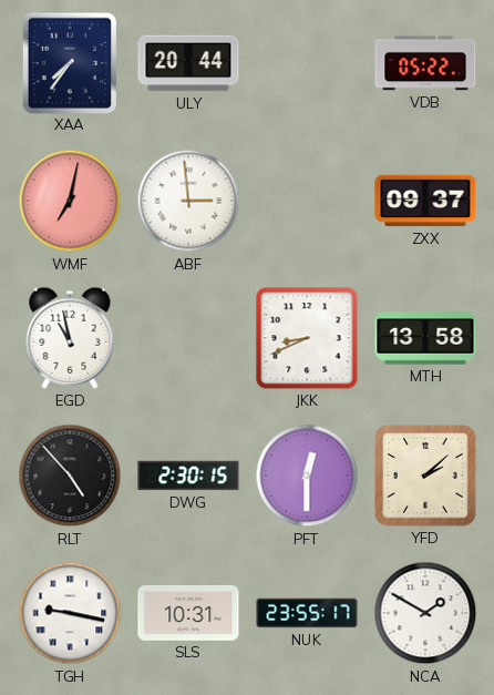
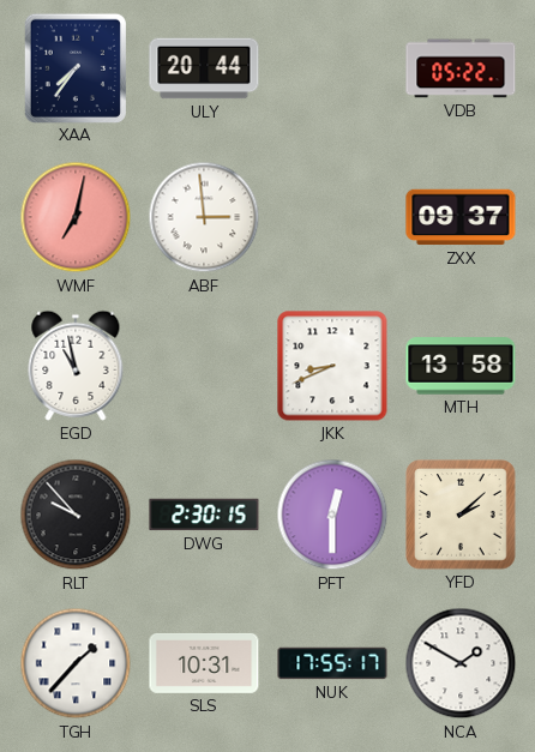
RLT: 4:53 -> 9:53 (76, 515)
TGH: 9:17 -> 1:37 (76, 663)
NUK: 23:55 -> 17:55 (332, 663)
